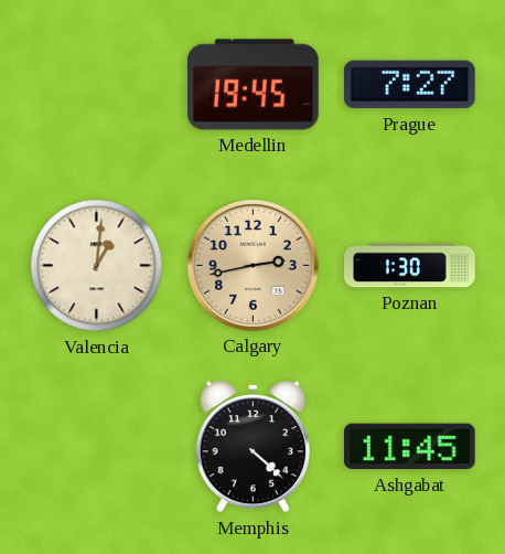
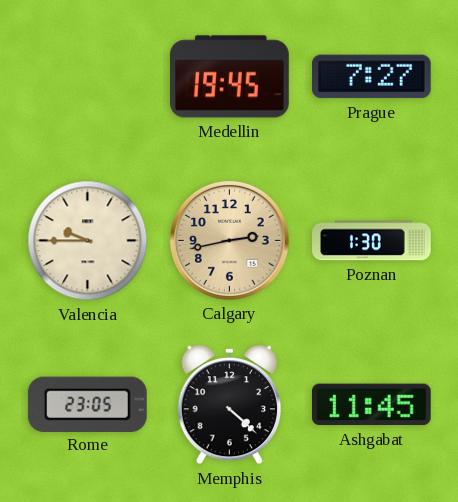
Valencia: 1:01 -> 9:45 (88, 241)
Rome: none -> 23:05 (87, 404)
